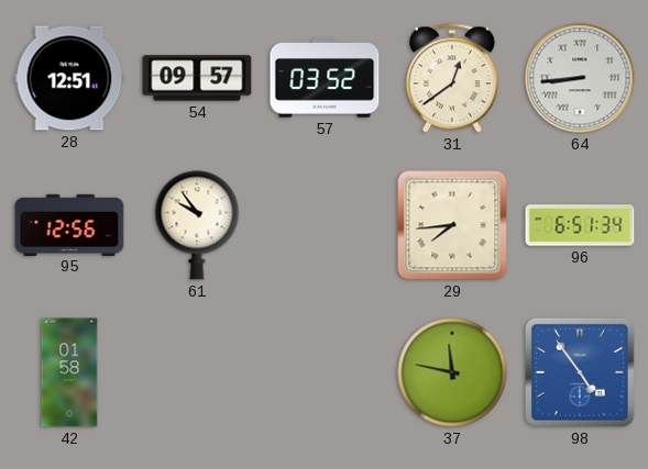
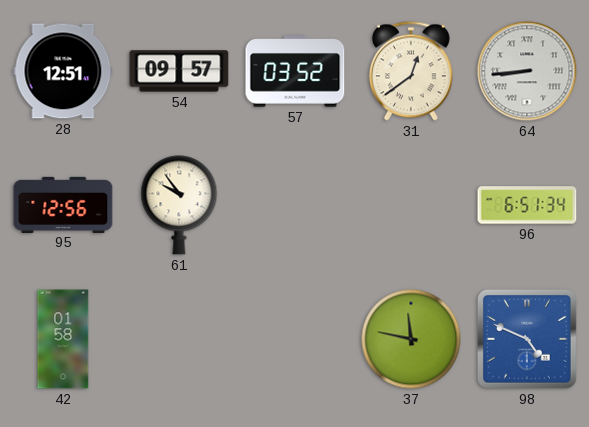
29: 7:44 -> none (452, 225)
98: 4:54 -> 4:49 (527, 339)
